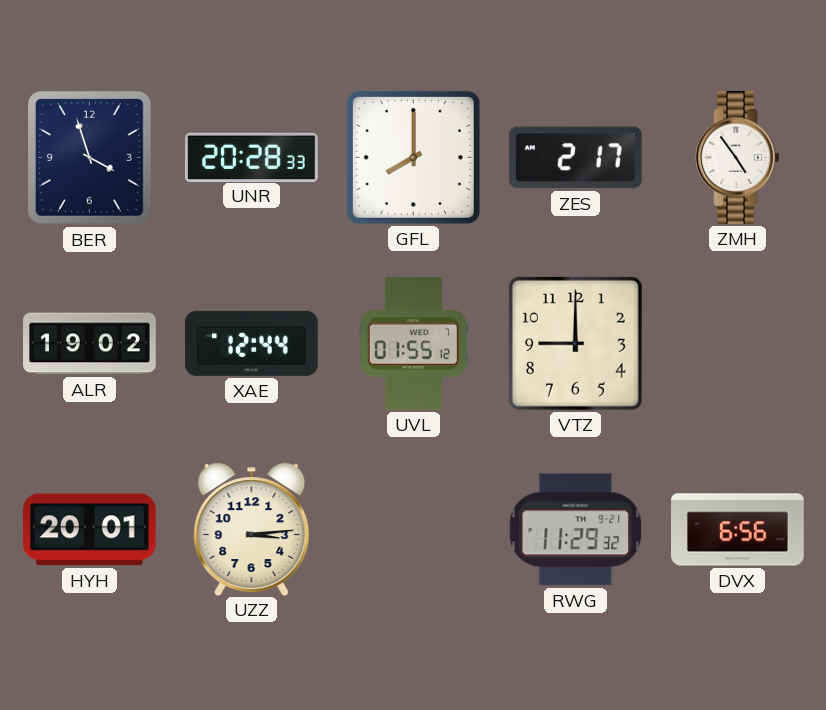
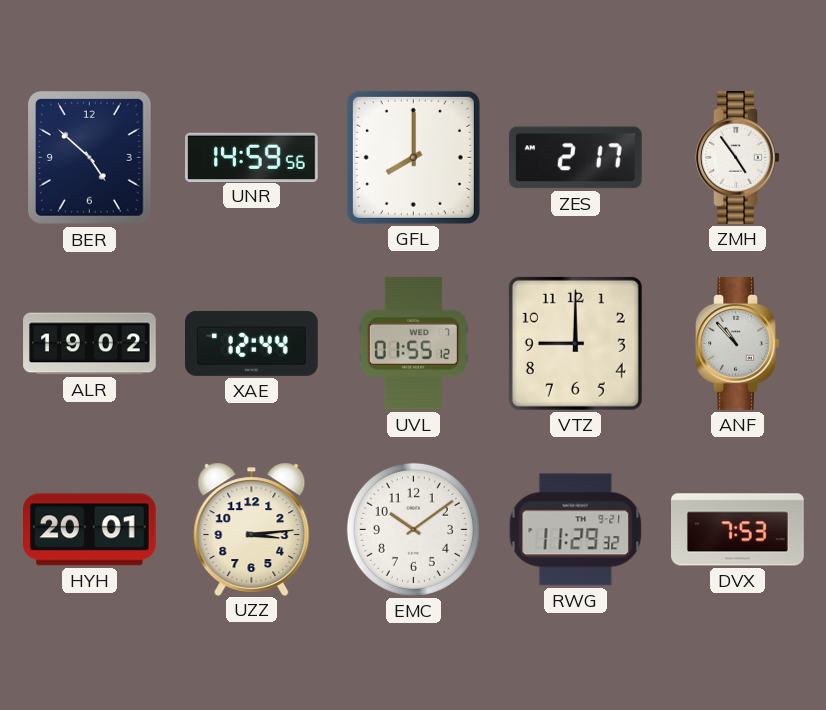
BER: 3:57 -> 4:52 (90, 158)
UNR: 20:28 -> 14:59 (252, 157)
ANF: none -> 10:53 (738, 344)
EMC: none -> 10:09 (413, 529)
DVX: 6:56 -> 7:53 (738, 530)
